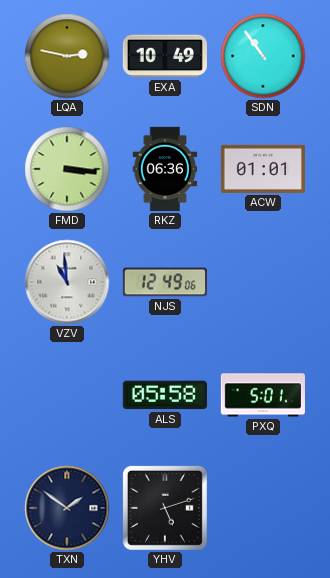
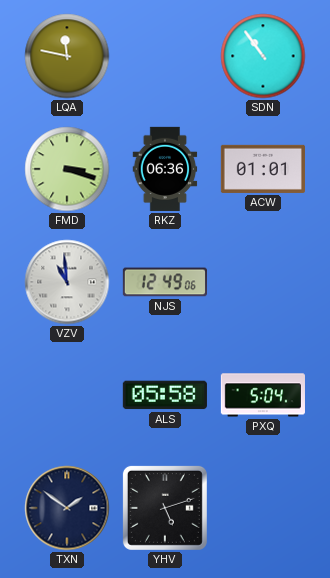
LQA: 2:47 -> 11:47 (67, 56)
EXA: 10:49 -> none (165, 56)
FMD: 3:16 -> 3:18 (67, 169)
PXQ: 5:01 -> 5:04 (263, 395)
